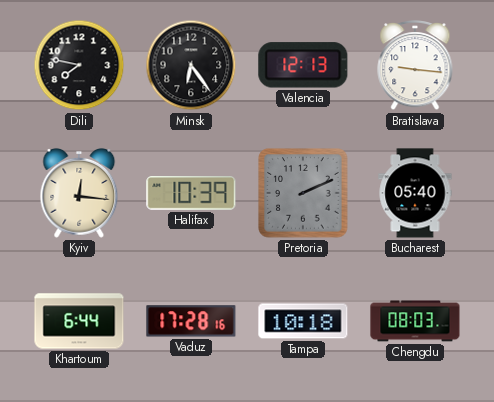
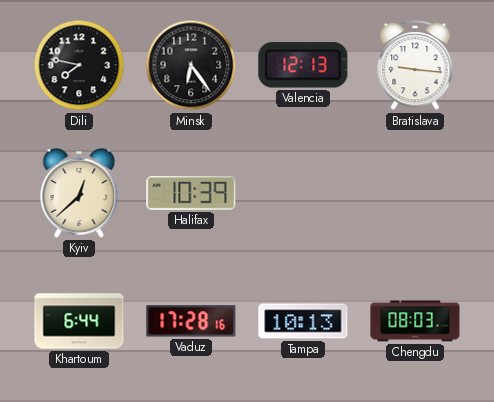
Kyiv: 12:16 -> 12:38 (79, 193)
Pretoria: 2:11 -> none (303, 193)
Bucharest: 05:40 -> none (415, 193)
Tampa: 10:18 -> 10:13 (303, 321)
